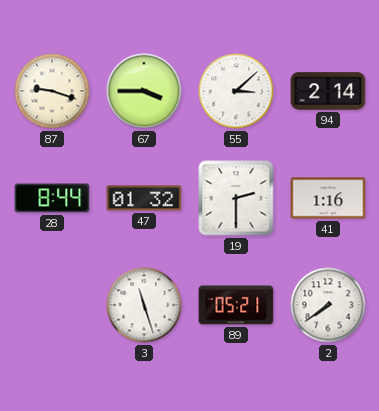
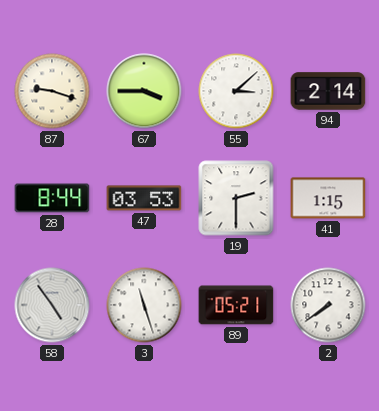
47: 01:32 -> 03:53 (144, 198)
41: 1:16 -> 1:15 (328, 198)
58: none -> 4:54 (52, 305)
